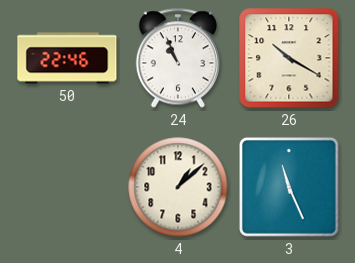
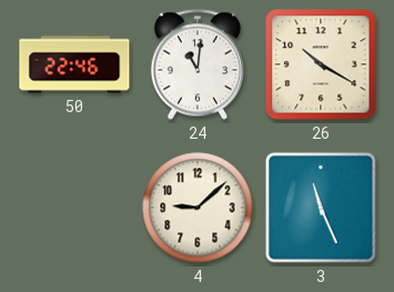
24: 10:56 -> 11:01 (198, 64)
4: 1:08 -> 9:08 (198, 208)
